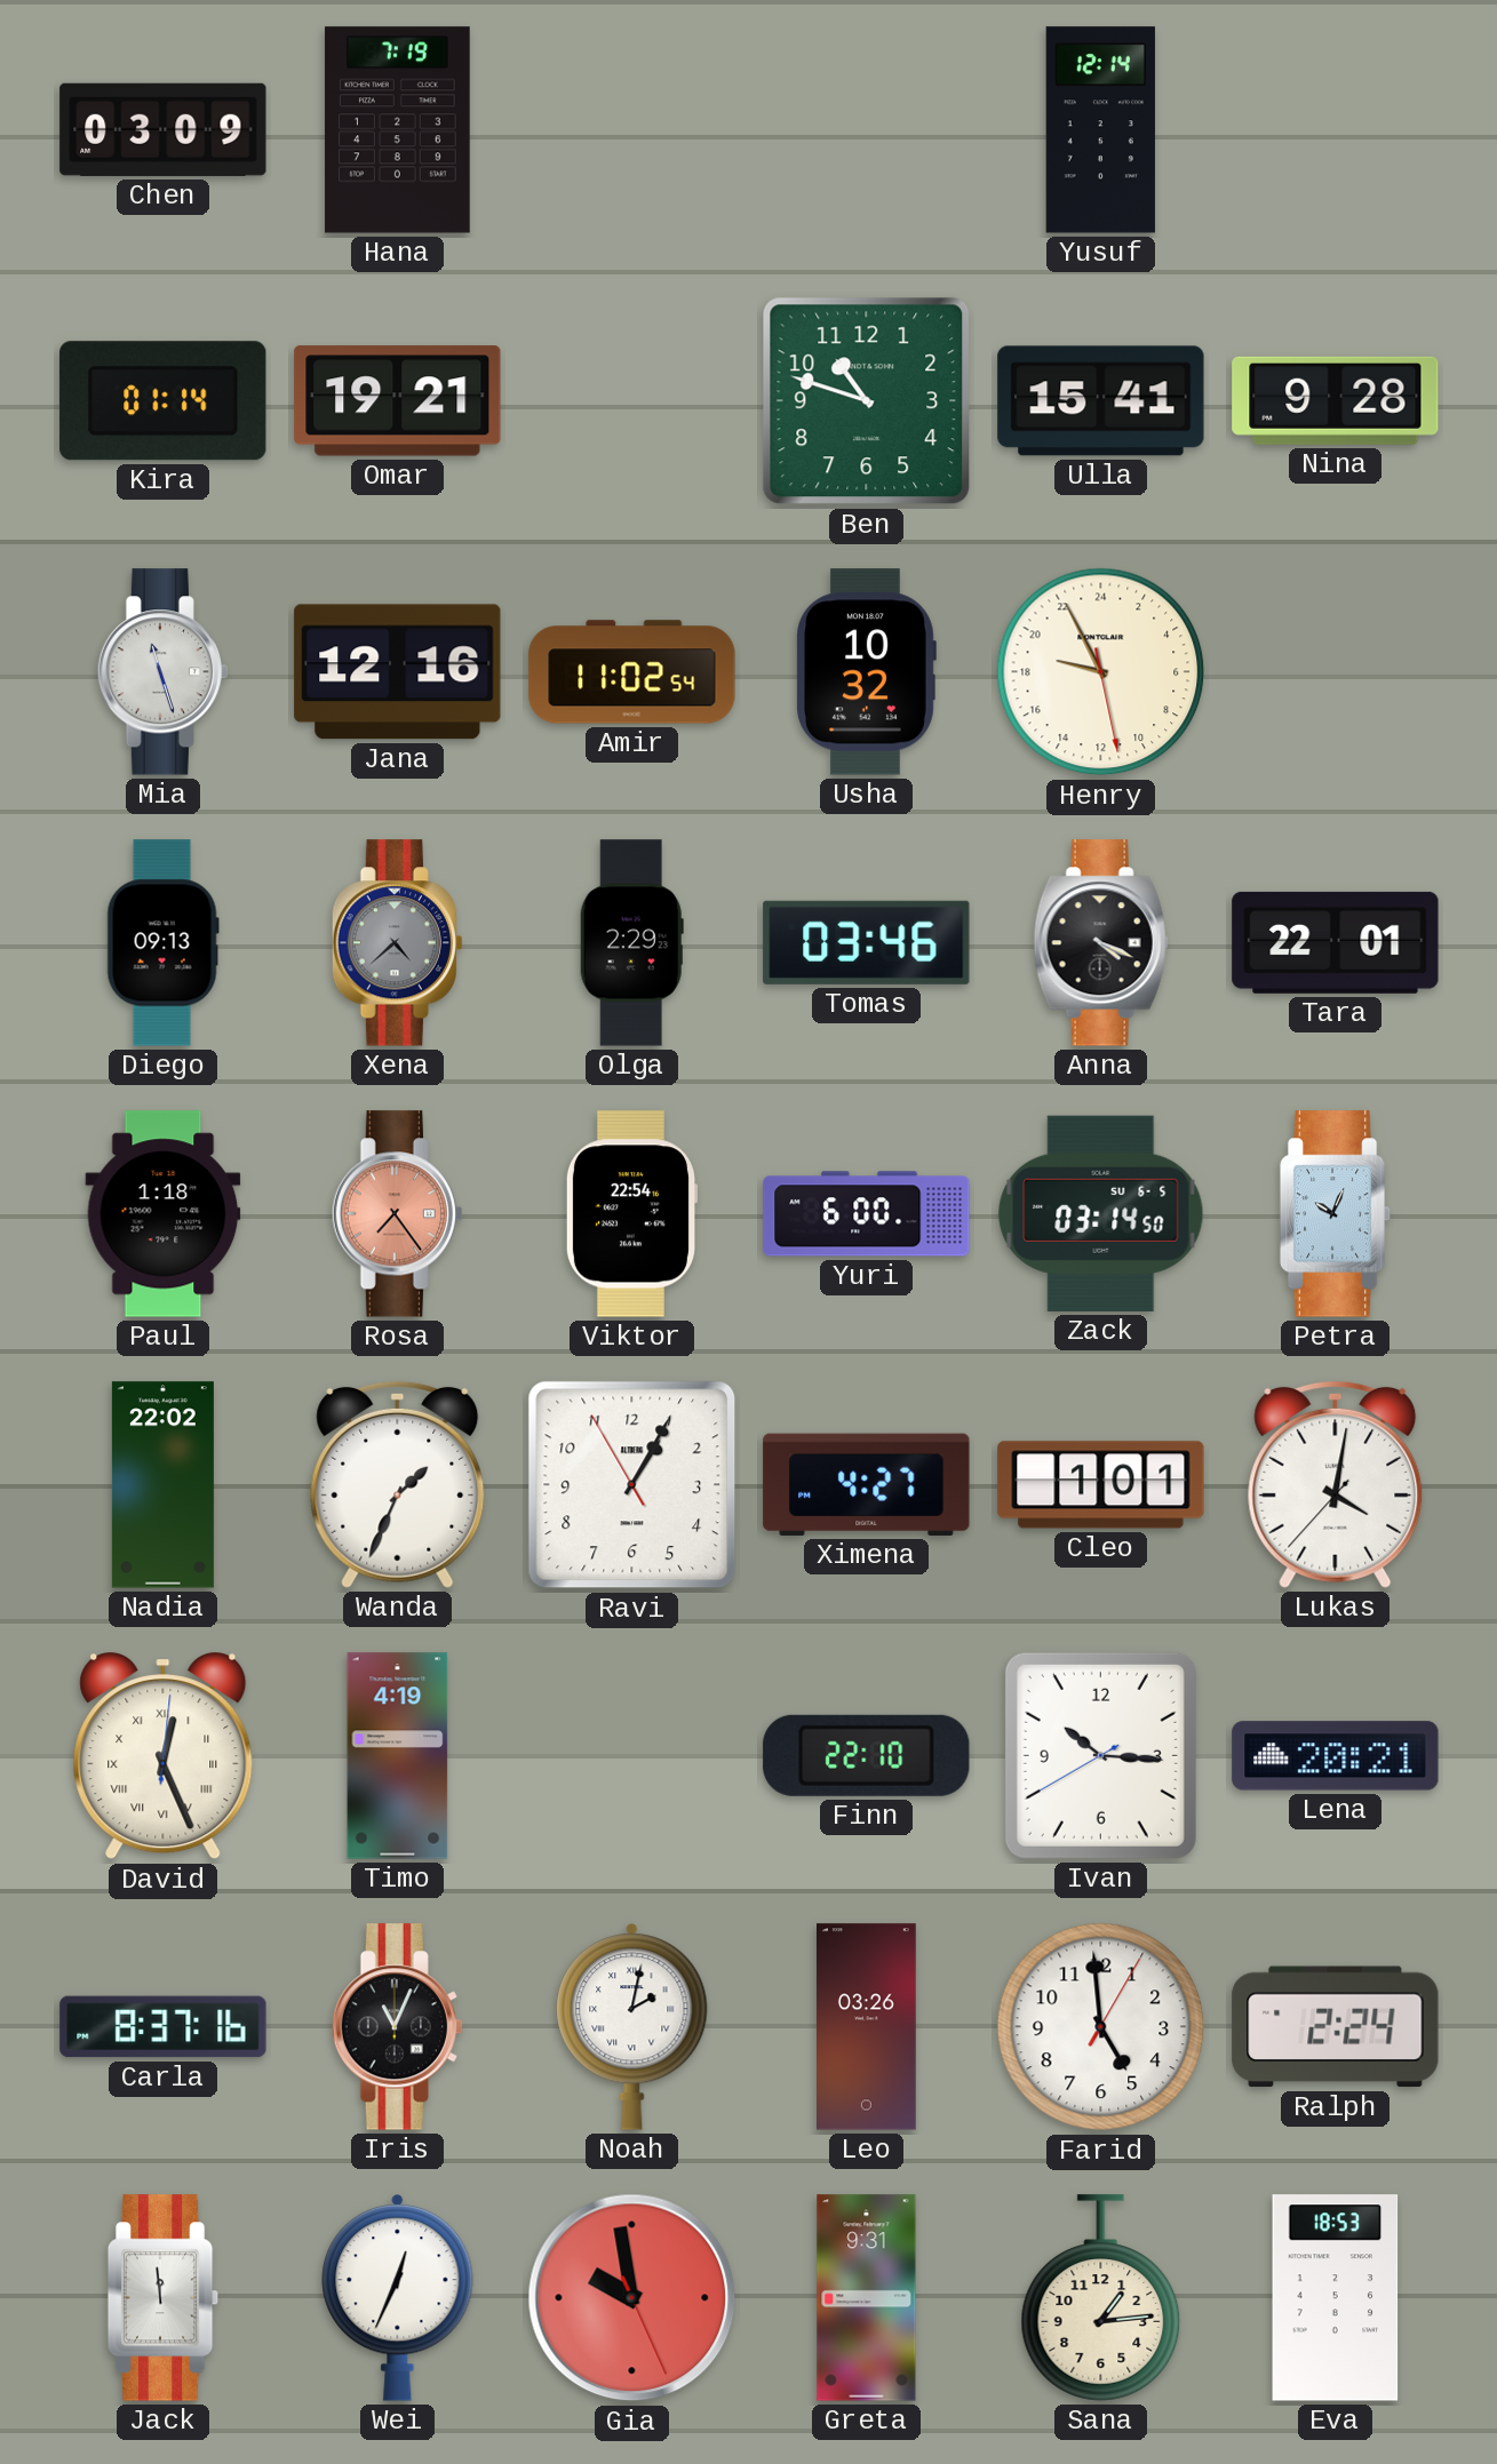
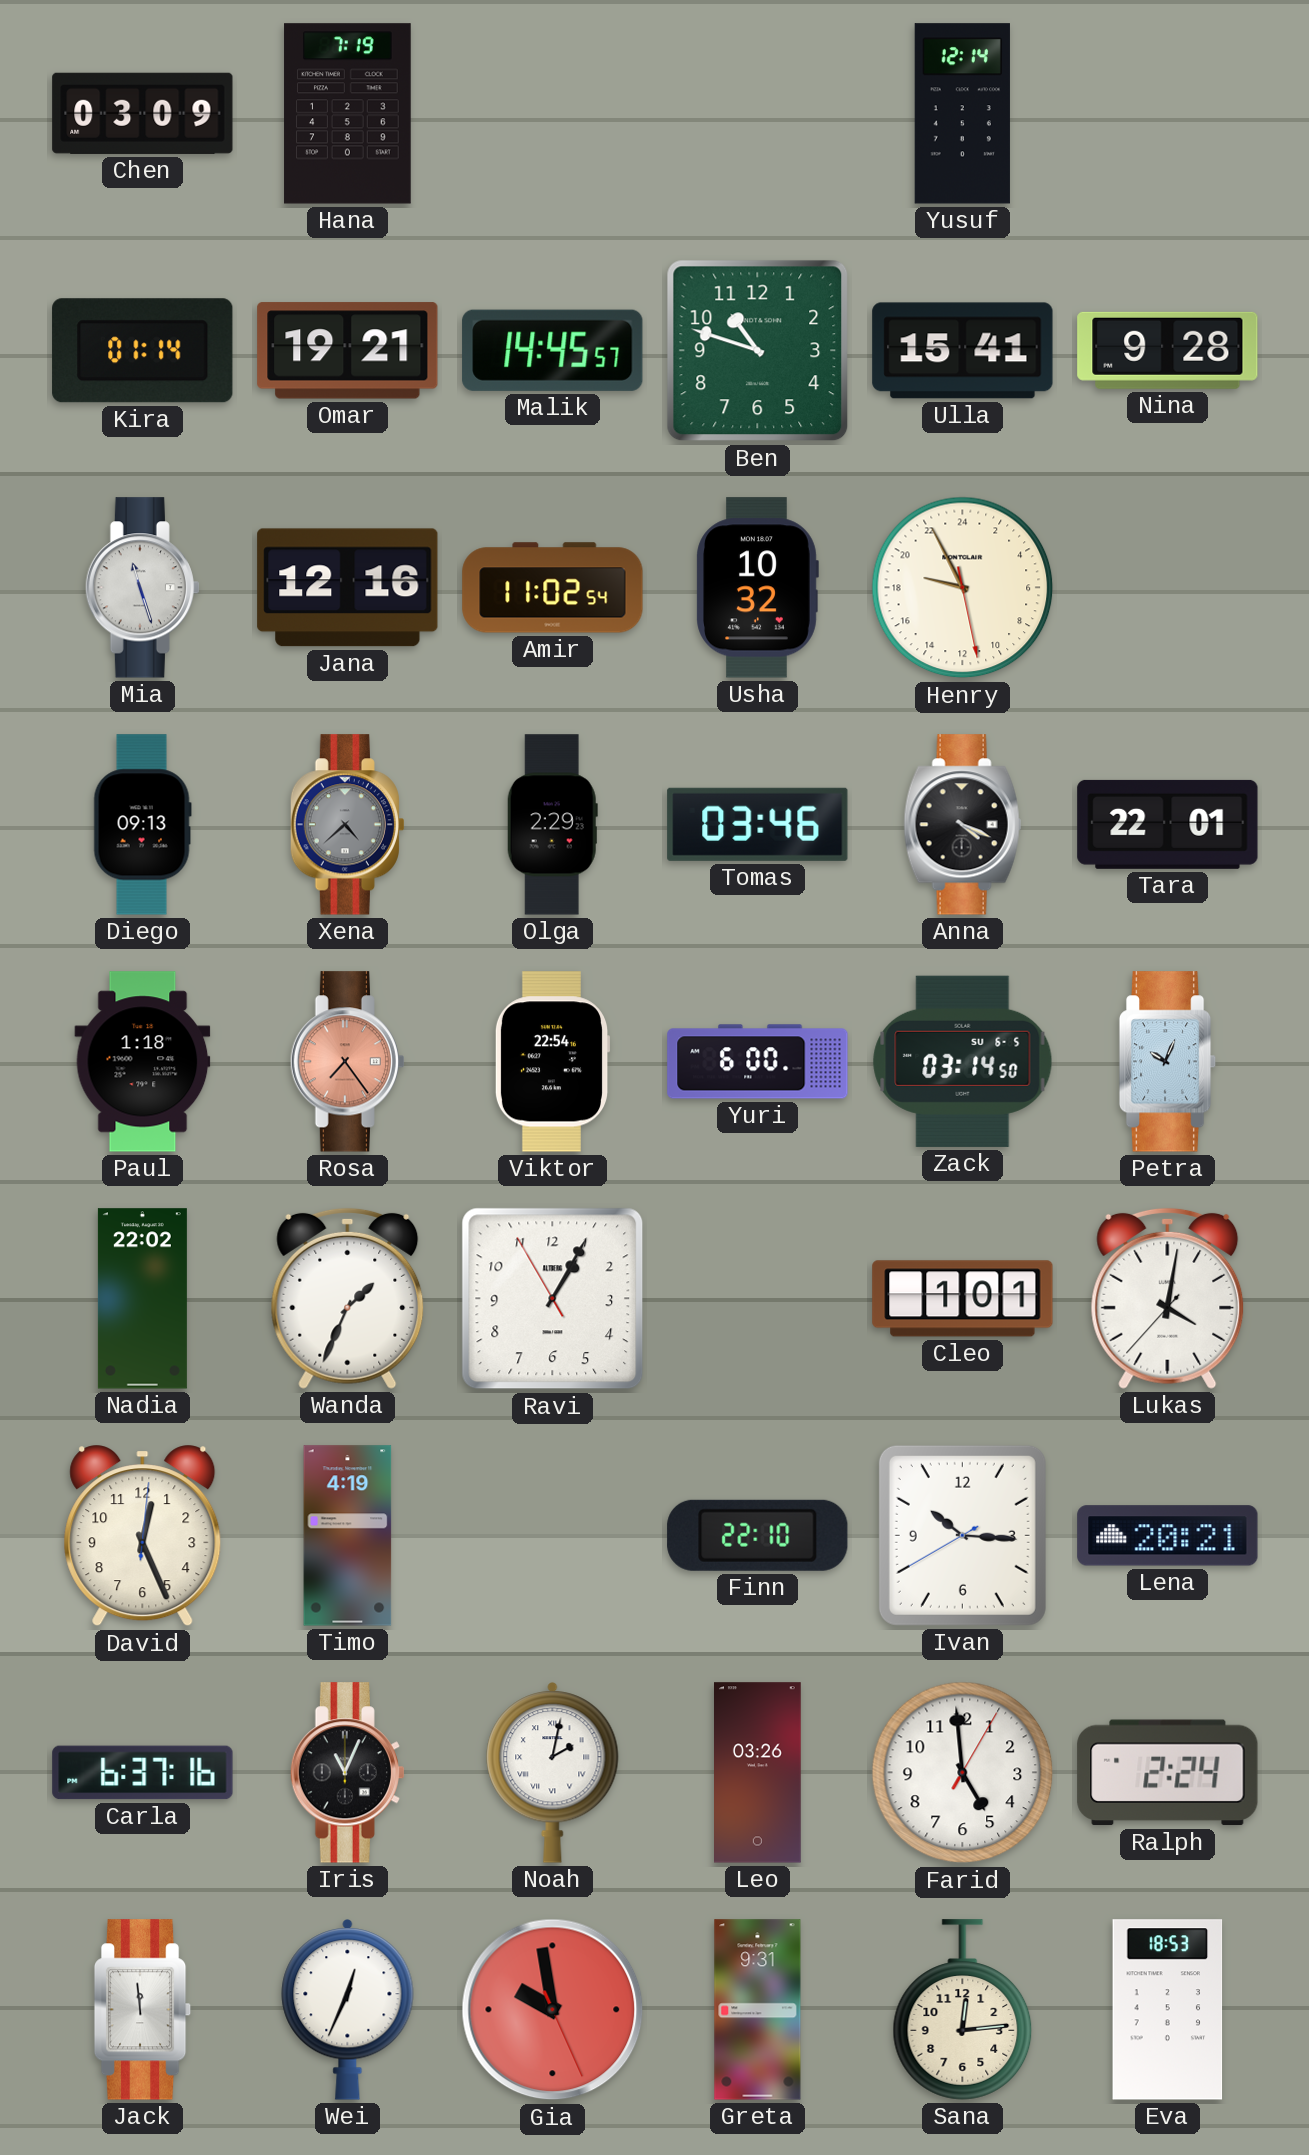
Malik: none -> 14:45 (553, 350)
Ximena: 4:27 -> none (867, 1484)
David numerals: Roman -> Arabic (143, 1536)
Carla: 8:37 -> 6:37 (143, 1773)
Sana: 1:14 -> 12:14 (963, 2010)
